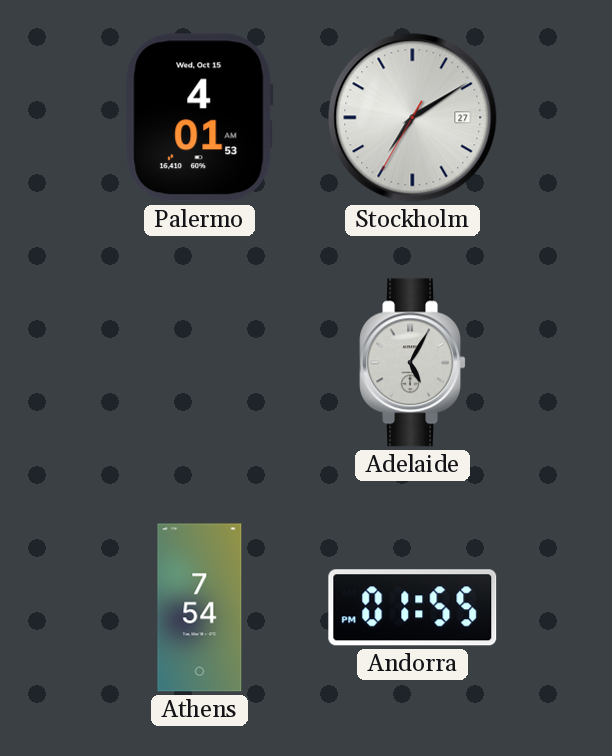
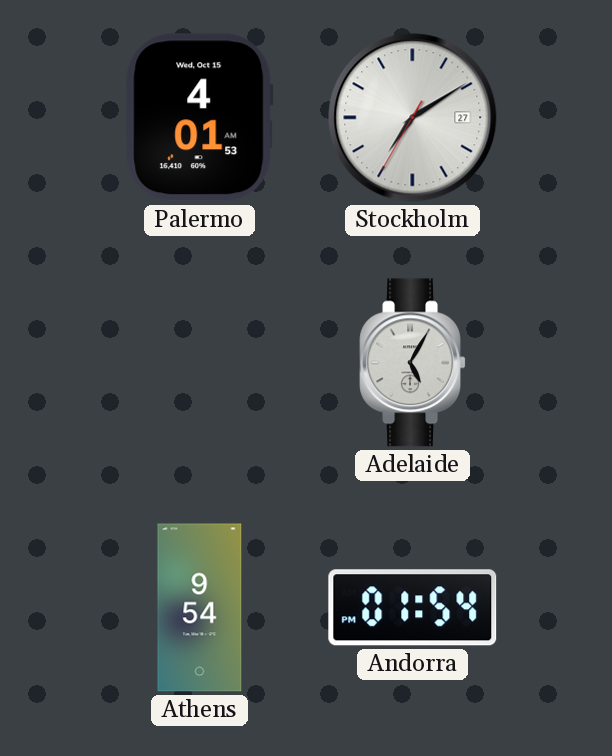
Athens: 7:54 -> 9:54 (200, 608)
Andorra: 01:55 -> 01:54 (413, 608)
